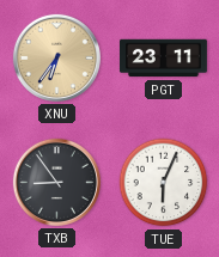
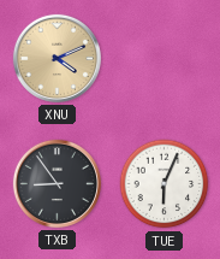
XNU: 6:36 -> 4:11 (57, 58)
PGT: 23:11 -> none (163, 59)
